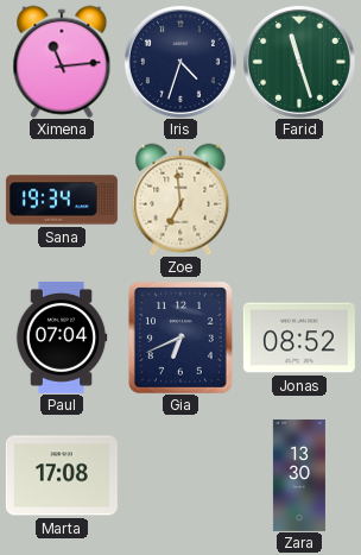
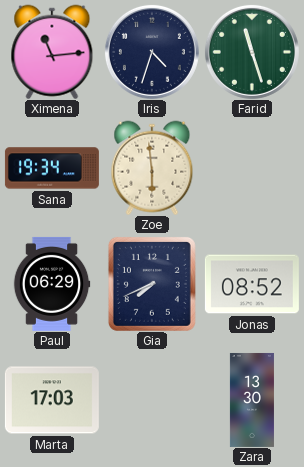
Zoe: 6:59 -> 5:59 (152, 168)
Paul: 07:04 -> 06:29 (52, 284)
Gia: 6:41 -> 7:41 (152, 284)
Marta: 17:08 -> 17:03 (52, 400)
